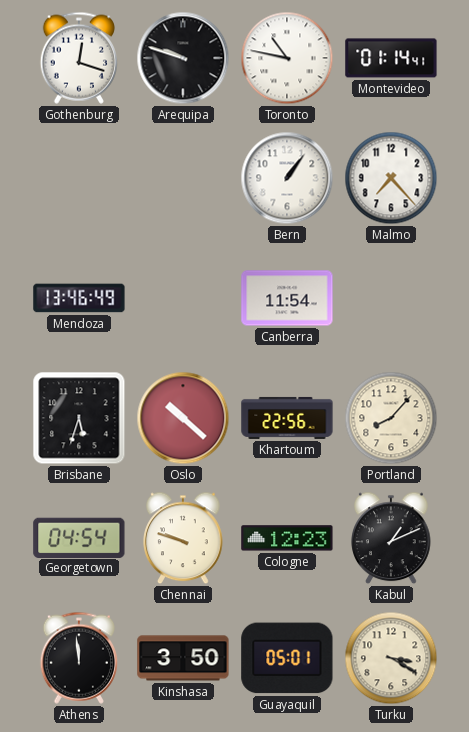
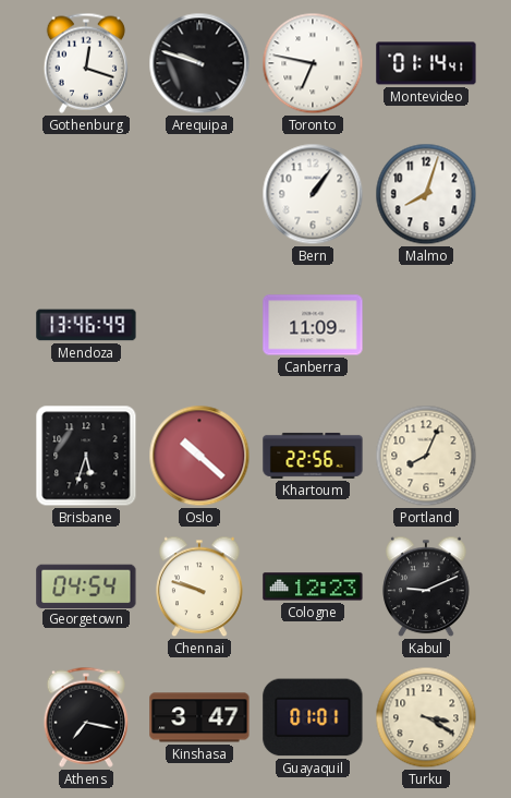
Toronto: 10:47 -> 6:47 (313, 63)
Malmo: 7:23 -> 8:03 (426, 194)
Canberra: 11:54 -> 11:09 (313, 325)
Portland: 8:07 -> 8:04 (426, 456)
Kabul: 1:11 -> 9:11 (426, 587)
Athens: 11:59 -> 7:17 (85, 717)
Kinshasa: 3:50 -> 3:47 (199, 717)
Guayaquil: 05:01 -> 01:01 (313, 717)
